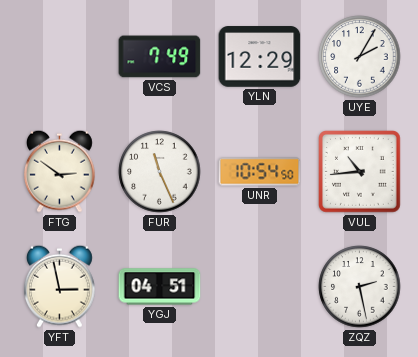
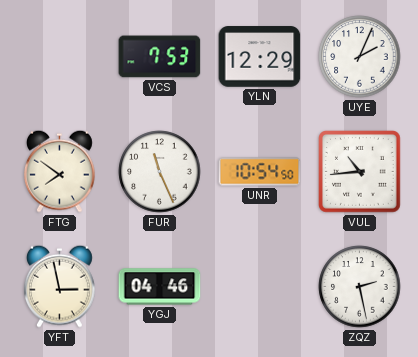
VCS: 7:49 -> 7:53 (160, 57)
UYE: 2:05 -> 2:04 (360, 57)
FTG: 2:51 -> 7:51 (59, 171)
YGJ: 04:51 -> 04:46 (160, 287)
